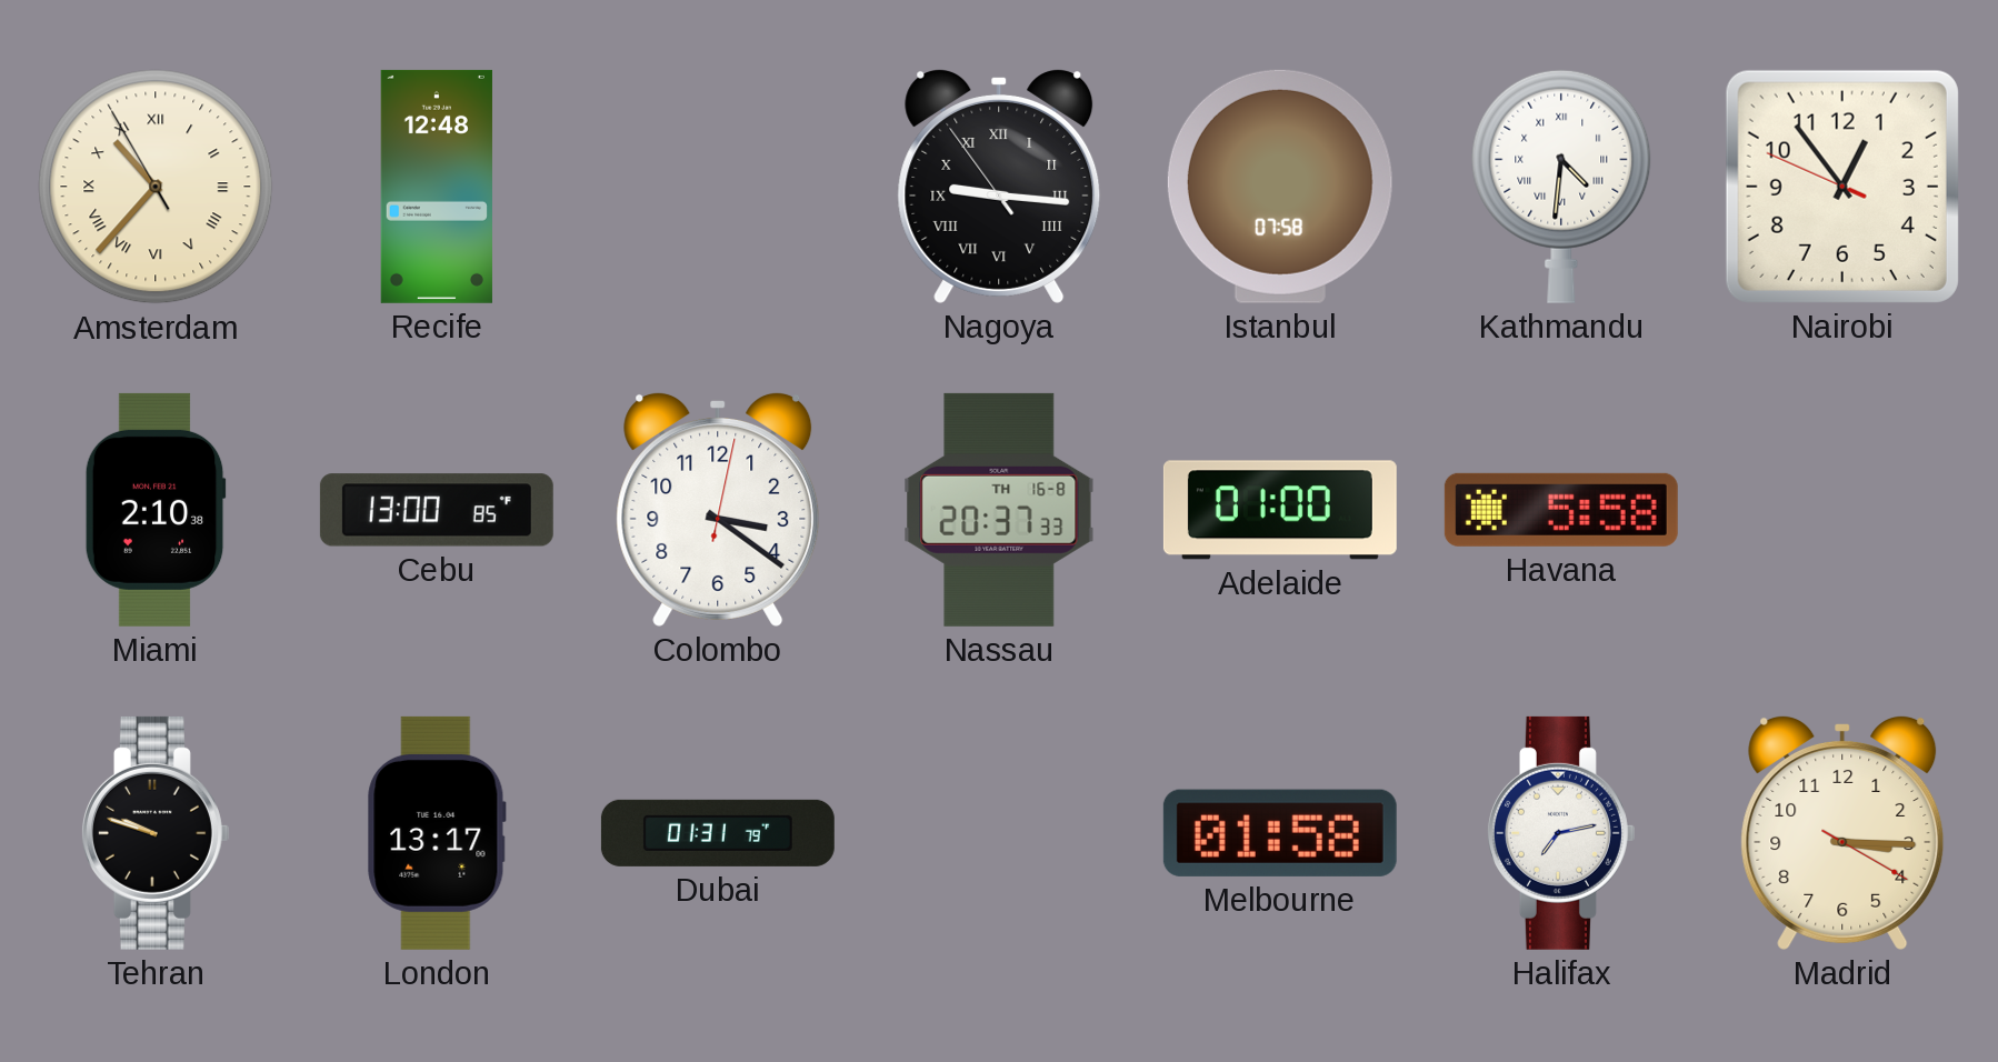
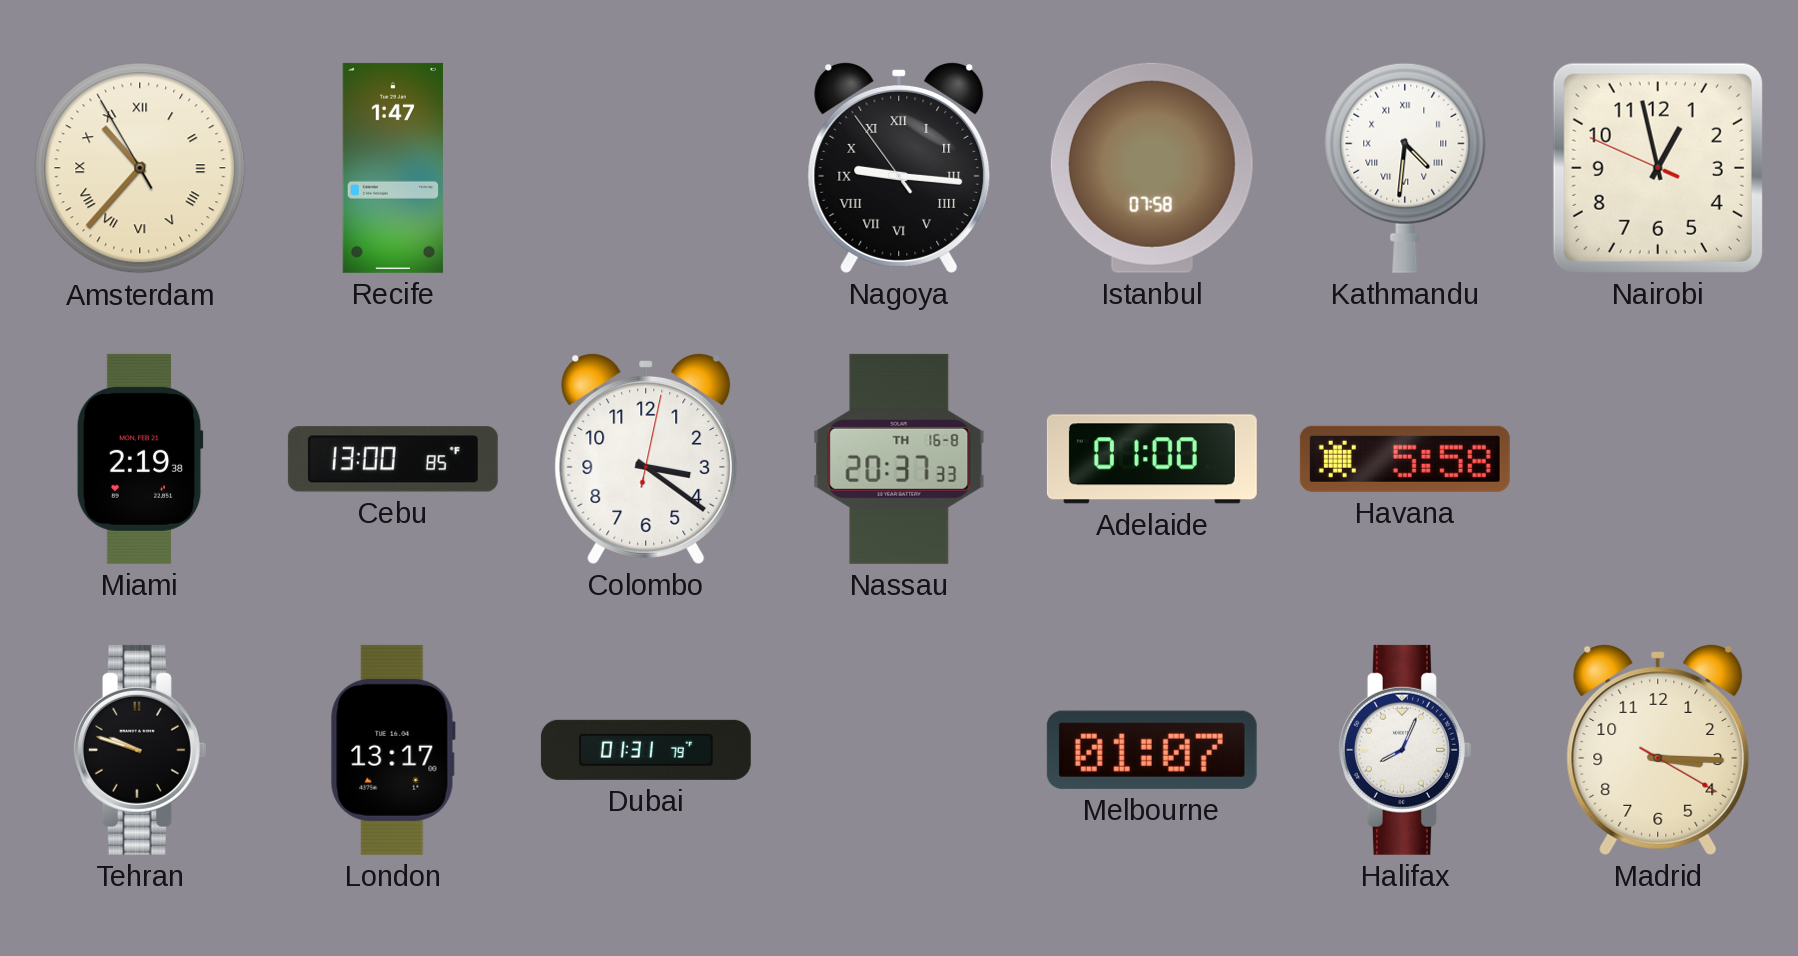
Recife: 12:48 -> 1:47 (393, 168)
Nairobi: 12:53 -> 12:57 (1658, 168)
Miami: 2:10 -> 2:19 (140, 459)
Melbourne: 01:58 -> 01:07 (1152, 750)
Halifax: 7:13 -> 8:04 (1404, 750)
